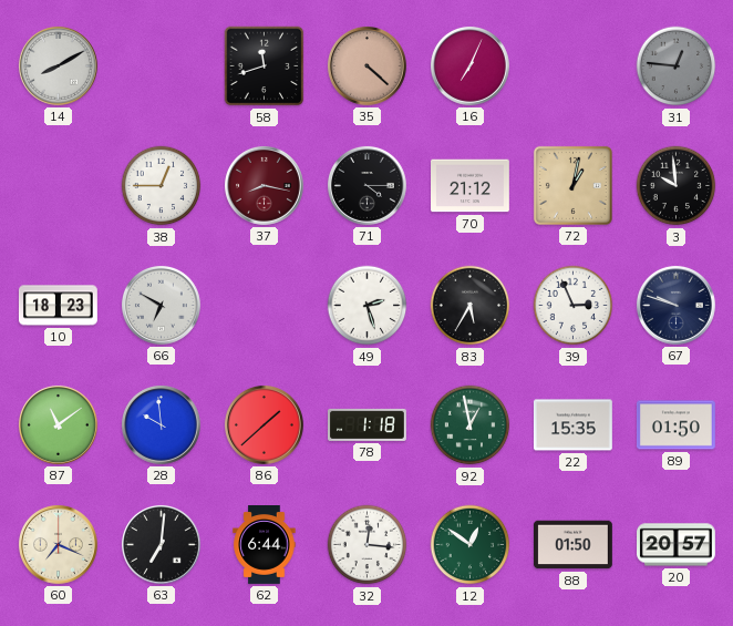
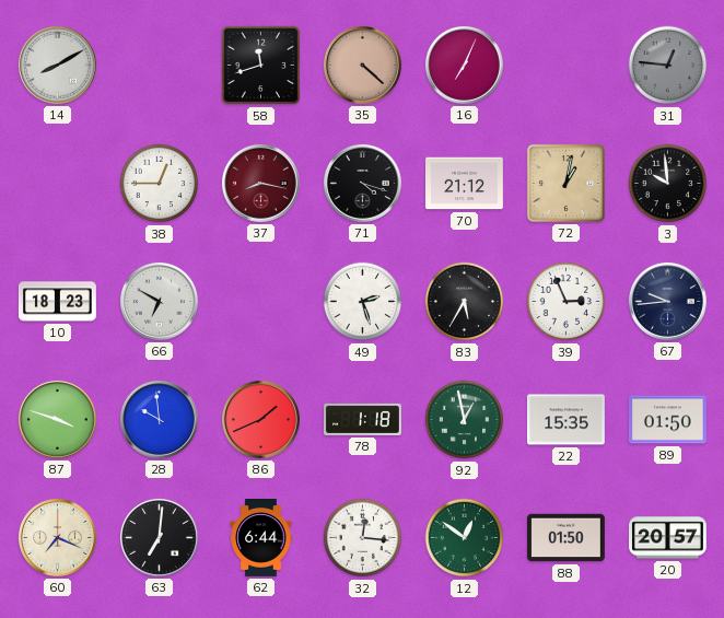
71: 4:15 -> 4:18 (363, 184)
67: 9:48 -> 9:44 (668, 302)
87: 11:09 -> 3:48 (58, 420)
86: 1:38 -> 1:41 (261, 420)
